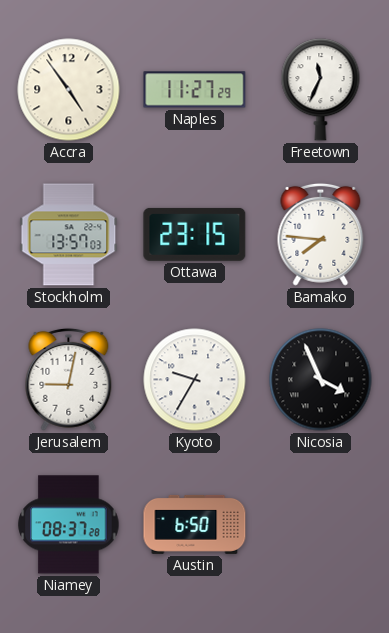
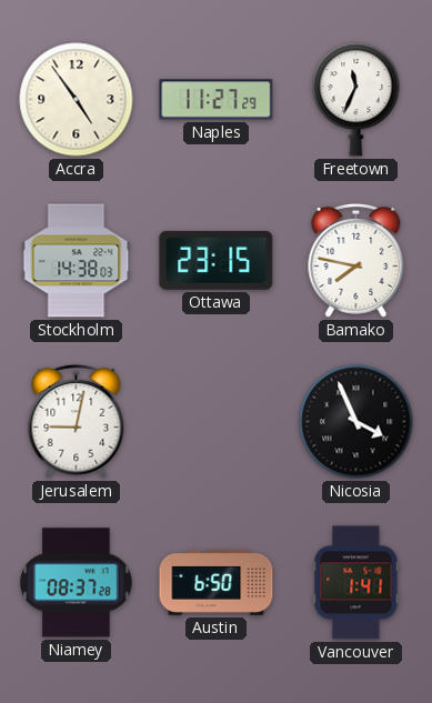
Stockholm: 13:57 -> 14:38 (77, 261)
Bamako: 7:46 -> 7:47 (356, 260)
Kyoto: 9:35 -> none (195, 380)
Vancouver: none -> 1:41 (356, 583)
